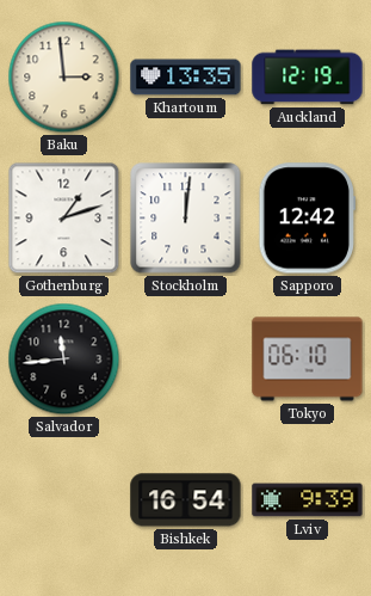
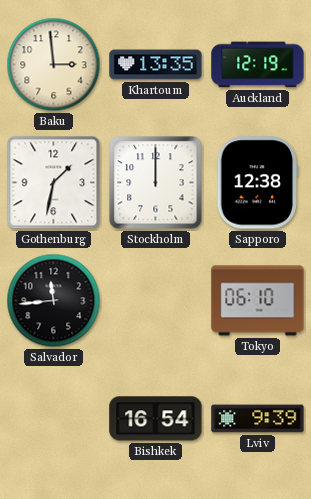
Gothenburg: 1:12 -> 1:32 (54, 183)
Stockholm: 12:01 -> 12:00 (156, 183)
Sapporo: 12:42 -> 12:38 (258, 183)
